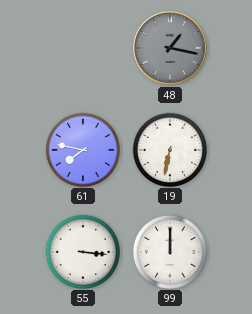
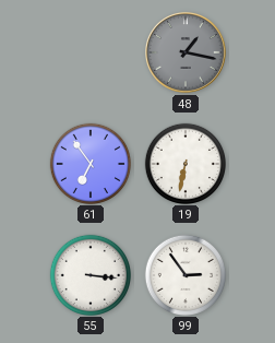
61: 7:47 -> 6:54 (89, 163)
99: 12:00 -> 2:54 (184, 274)
